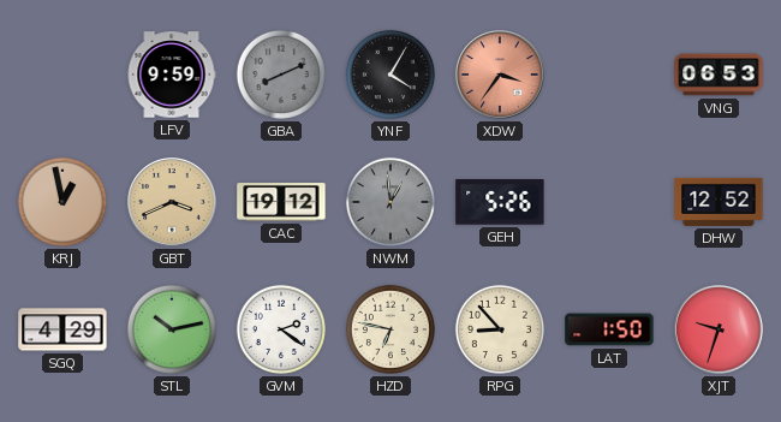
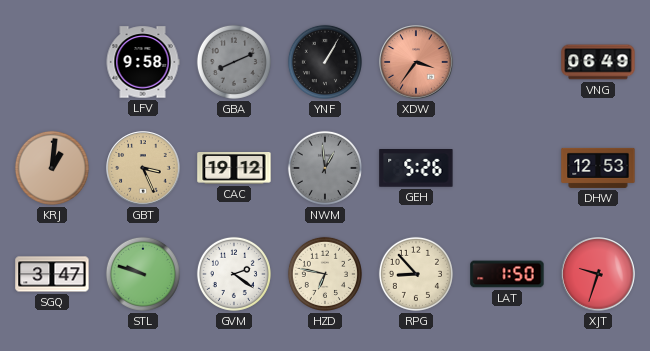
LFV: 9:59 -> 9:58 (143, 62)
YNF: 4:05 -> 1:05 (325, 62)
VNG: 06:53 -> 06:49 (598, 62)
KRJ: 12:58 -> 1:01 (52, 168)
GBT: 3:41 -> 3:26 (143, 168)
DHW: 12:52 -> 12:53 (598, 168)
SGQ: 4:29 -> 3:47 (52, 274)
STL: 10:13 -> 9:48 (143, 274)
